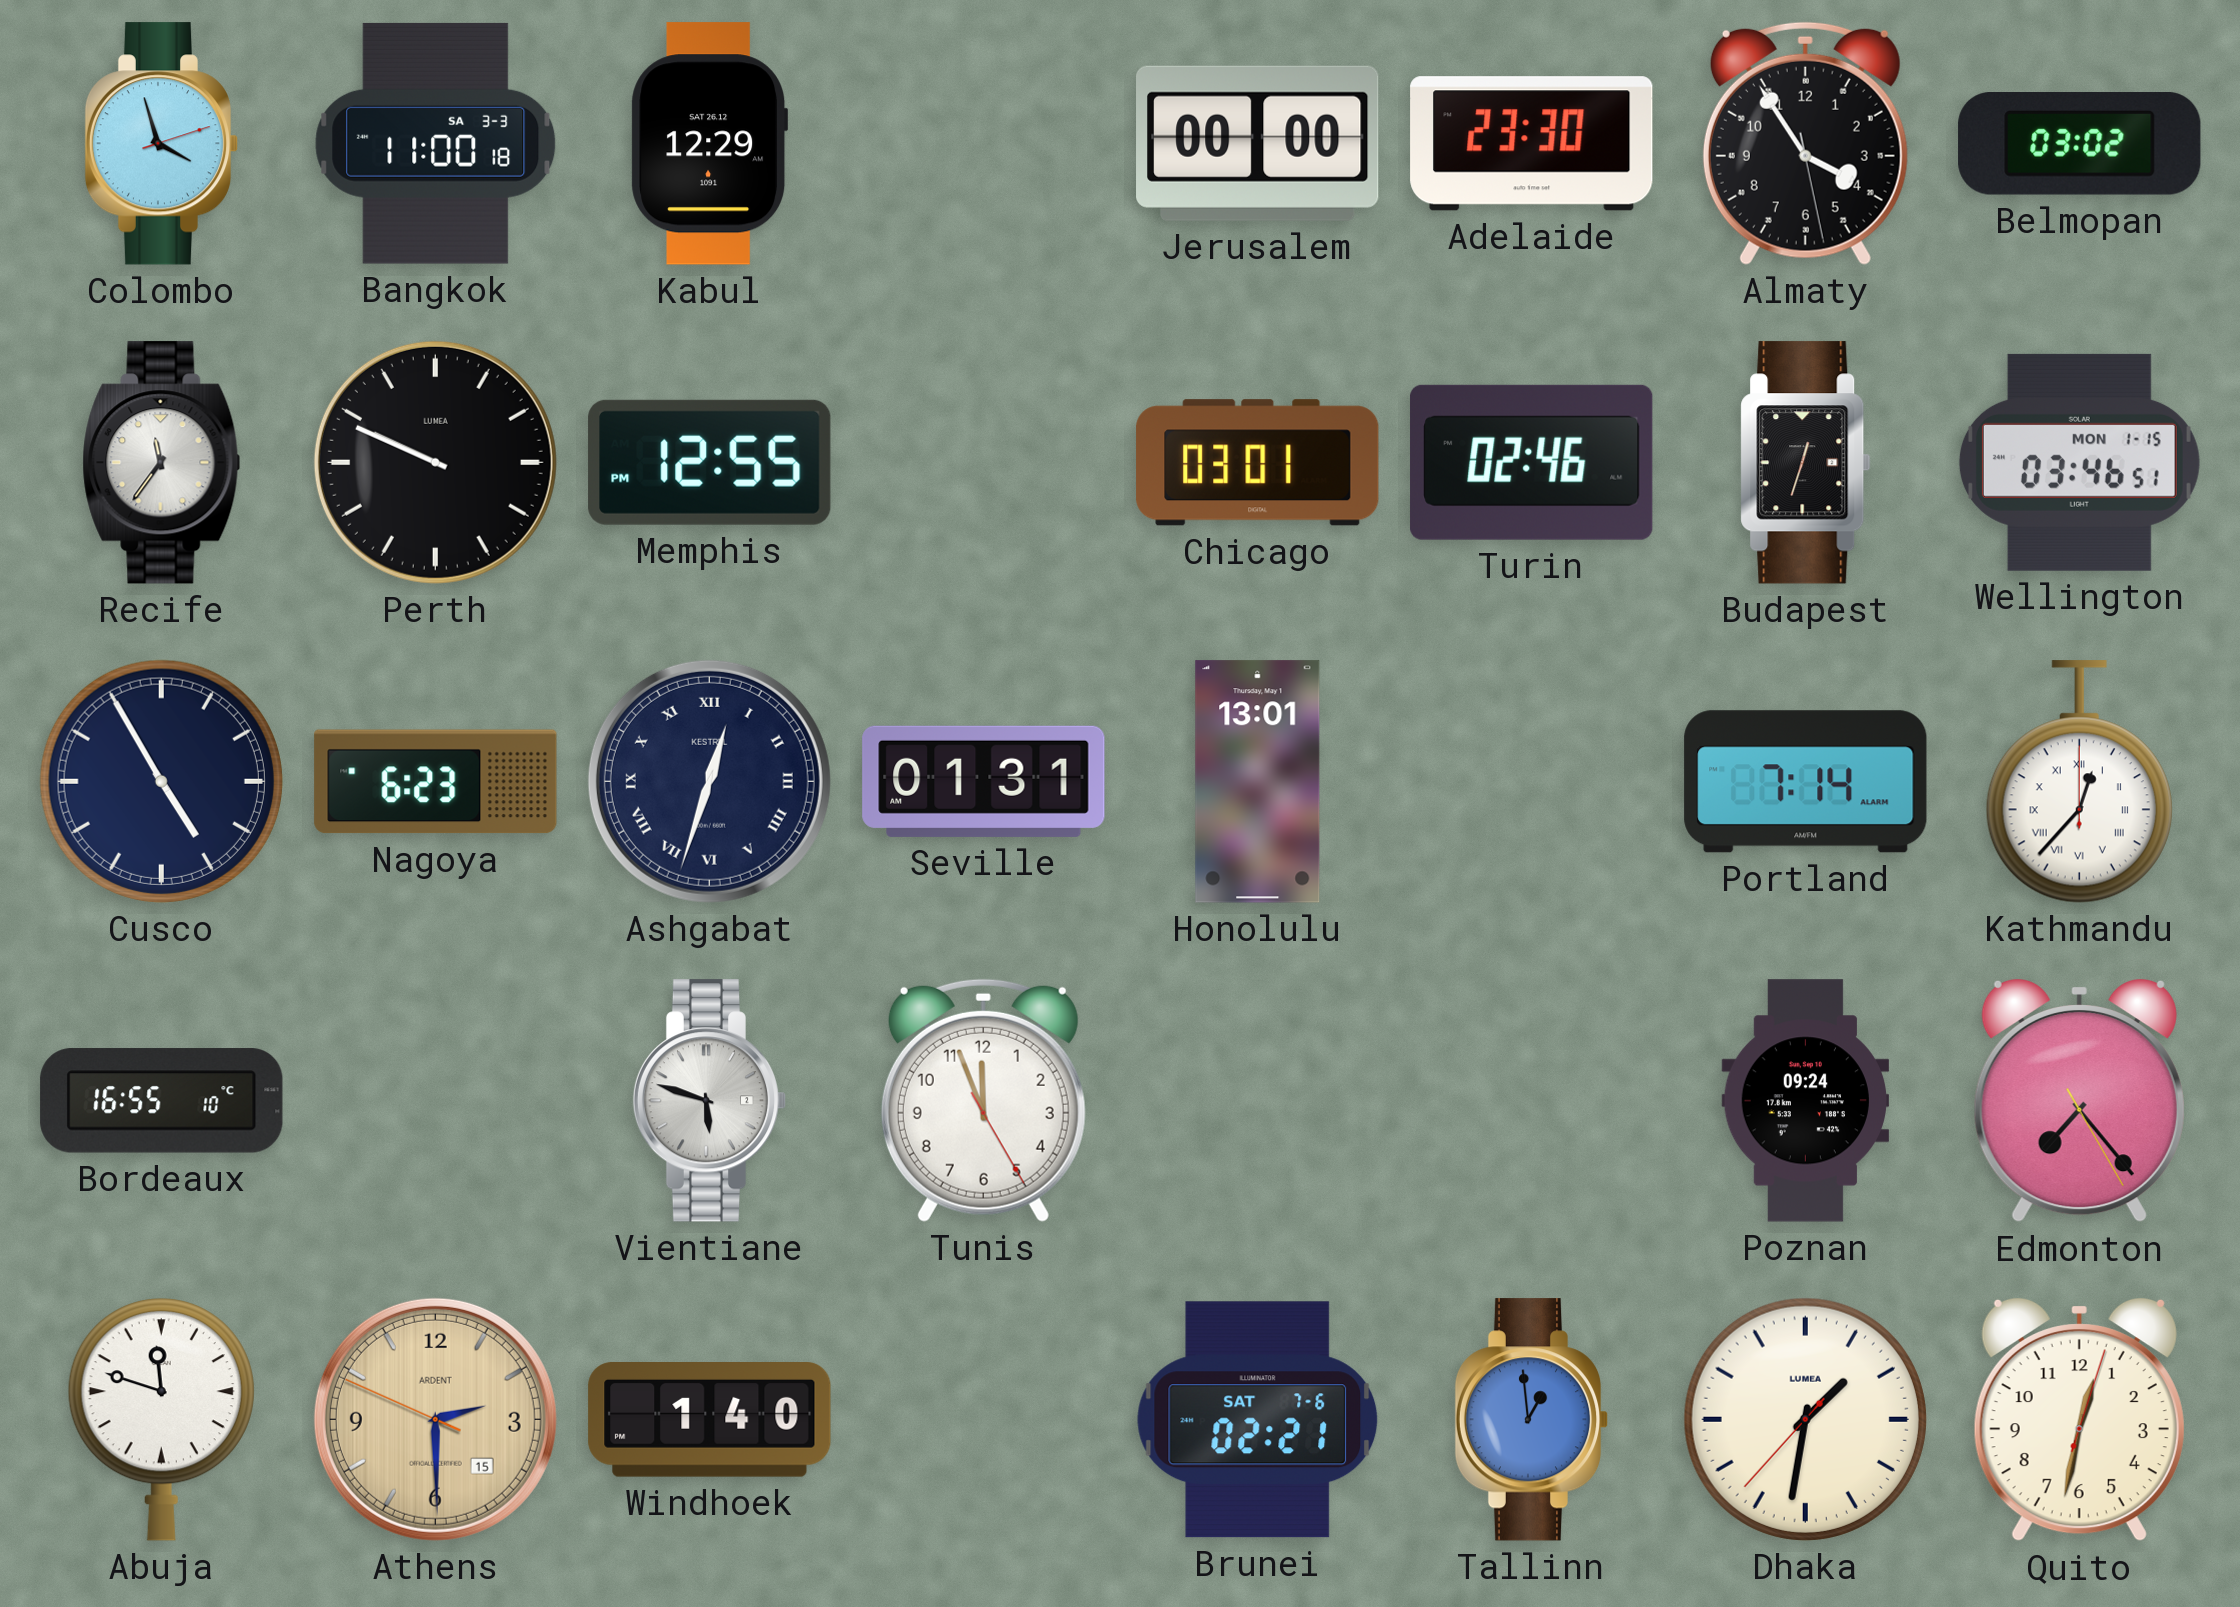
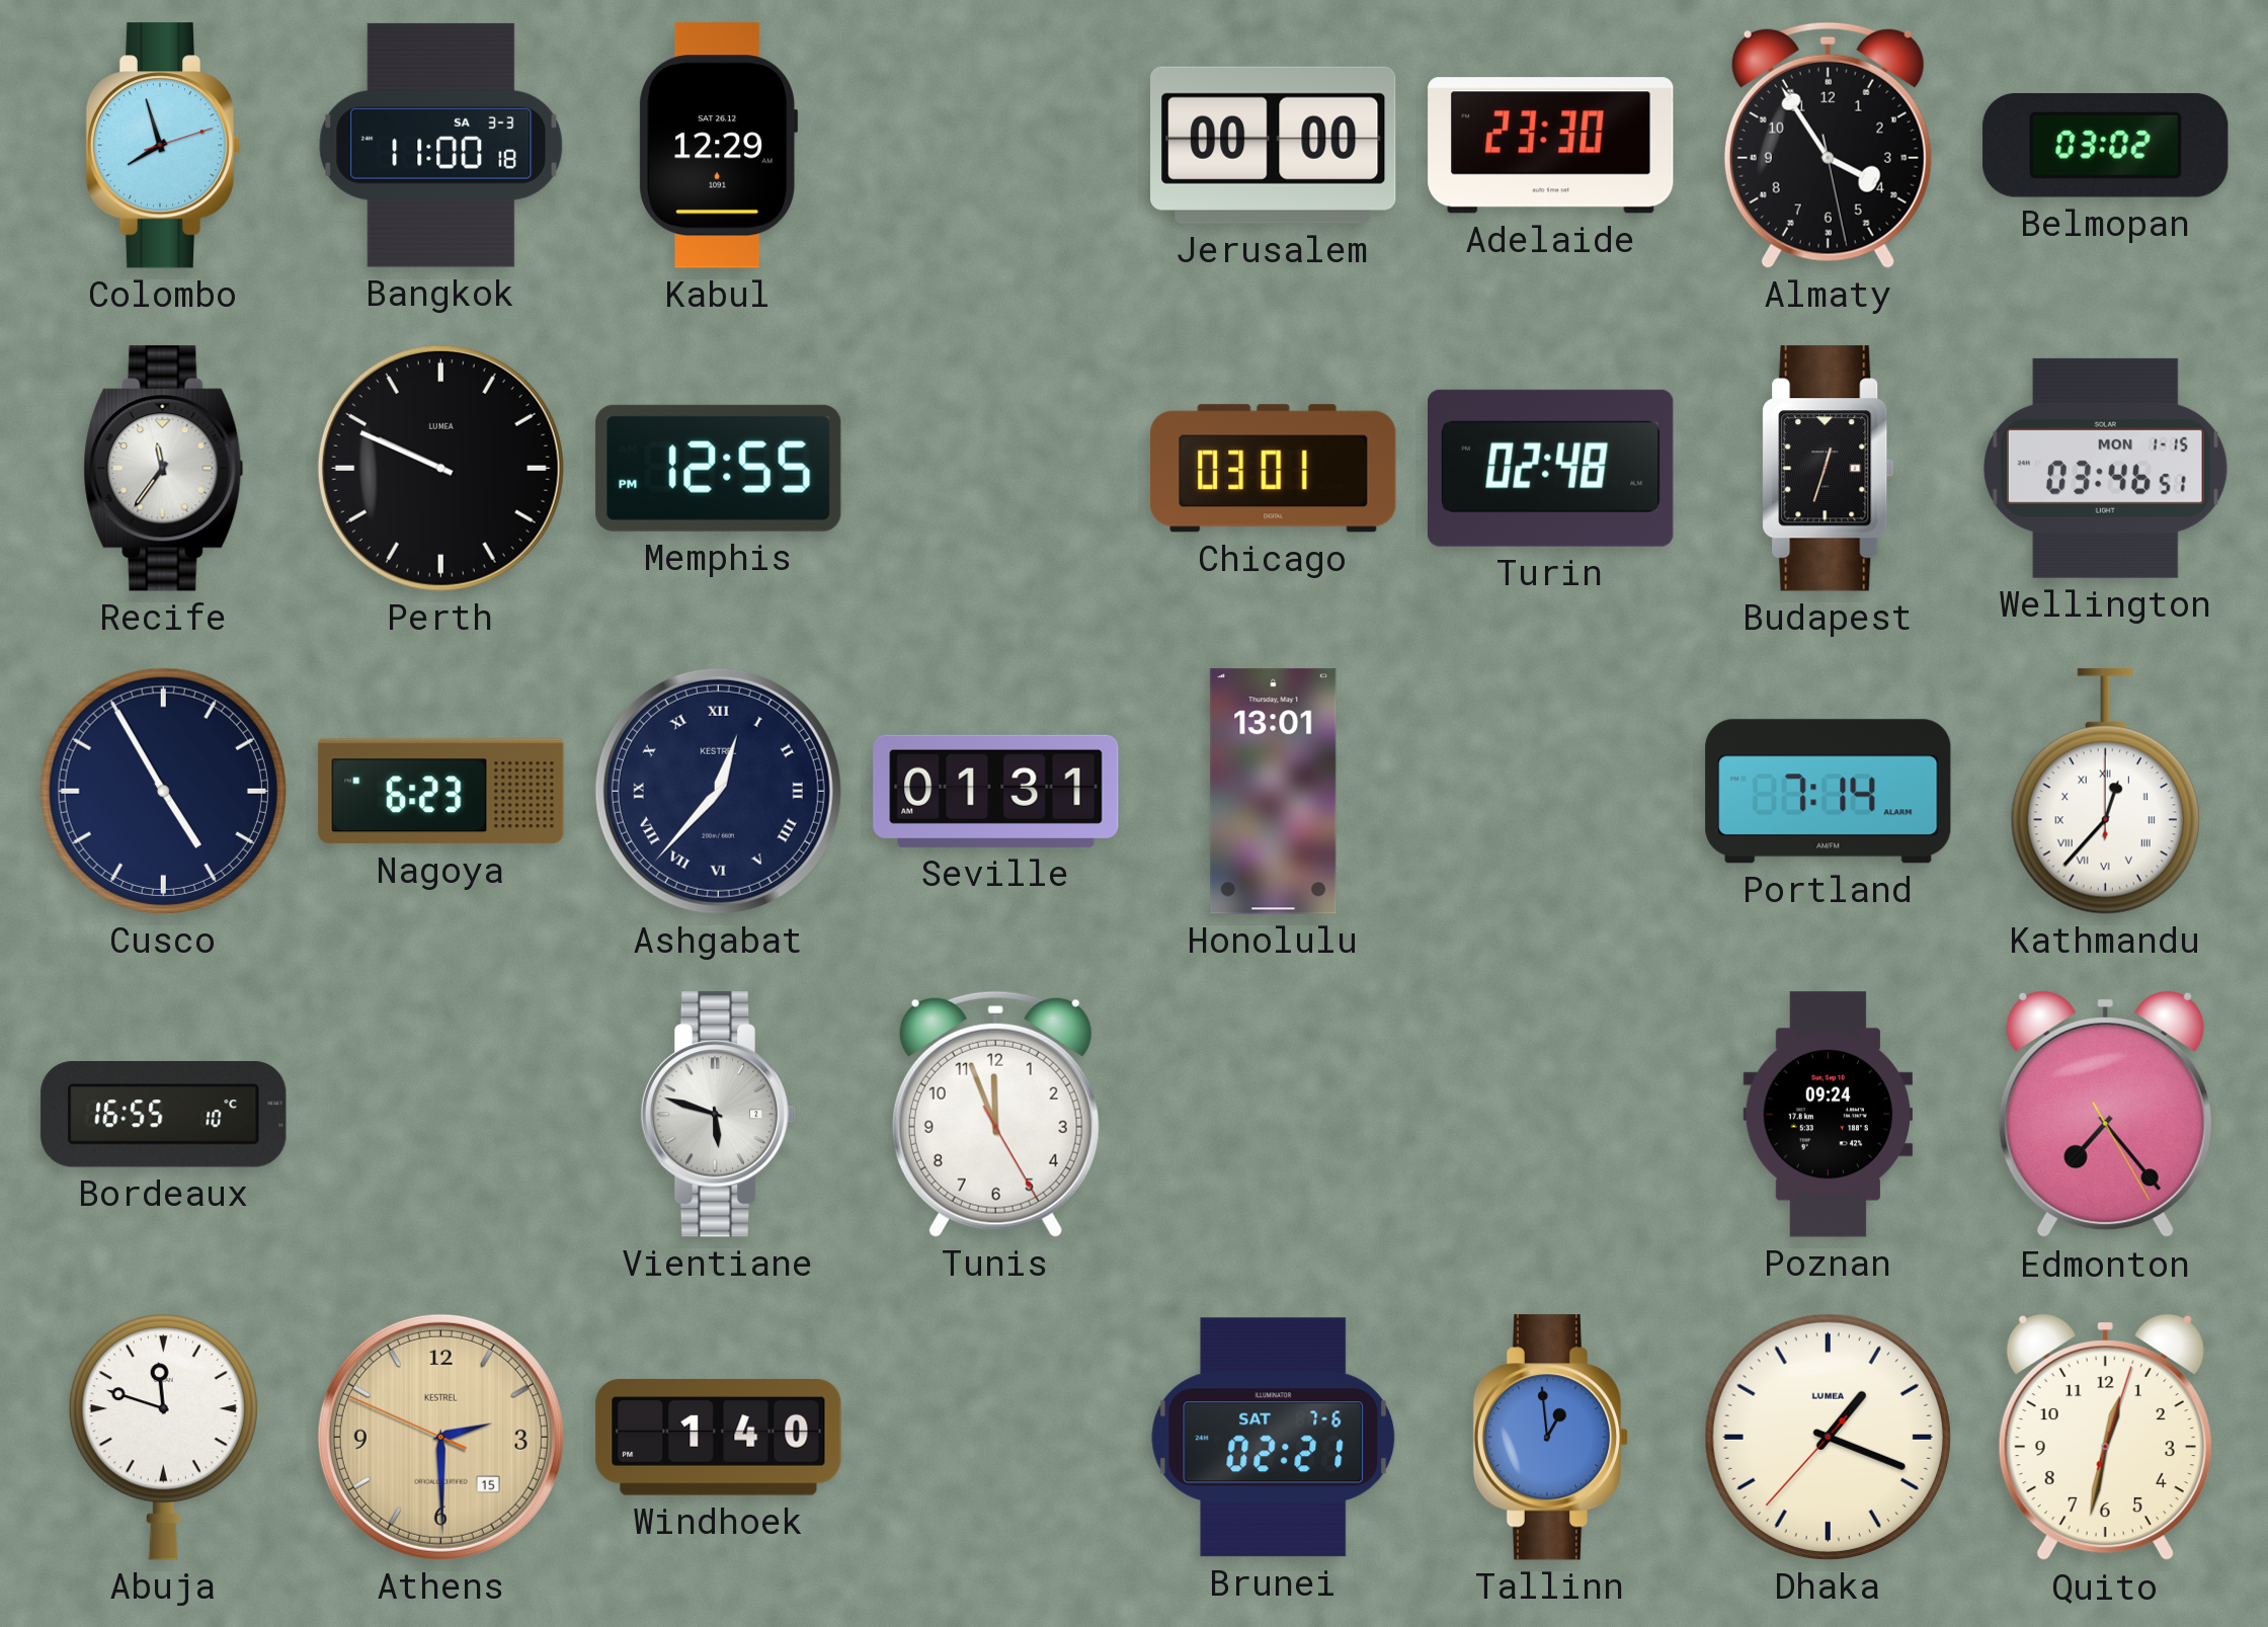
Colombo: 3:57 -> 7:57 (164, 146)
Turin: 02:46 -> 02:48 (1551, 468)
Ashgabat: 12:33 -> 12:37 (718, 791)
Athens brand: ARDENT -> KESTREL (440, 1437)
Dhaka: 1:31 -> 1:18 (1828, 1437)
